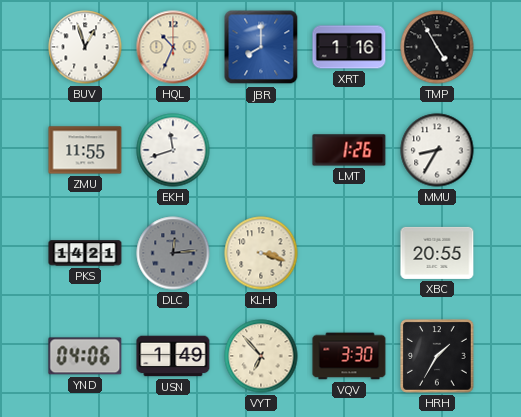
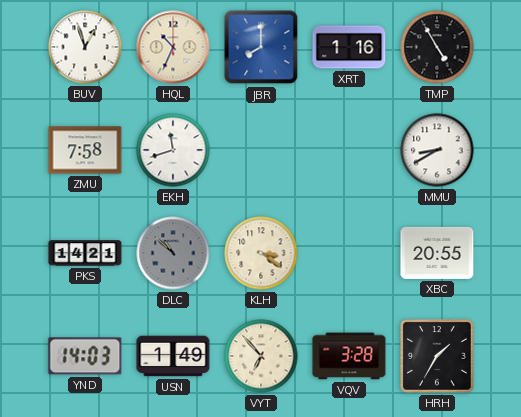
ZMU: 11:55 -> 7:58 (85, 150)
LMT: 1:26 -> none (349, 150)
MMU: 8:35 -> 8:40 (437, 150)
DLC: 12:14 -> 10:52 (173, 253)
KLH: 3:18 -> 3:21 (261, 253)
YND: 04:06 -> 14:03 (85, 356)
VQV: 3:30 -> 3:28 (349, 356)
